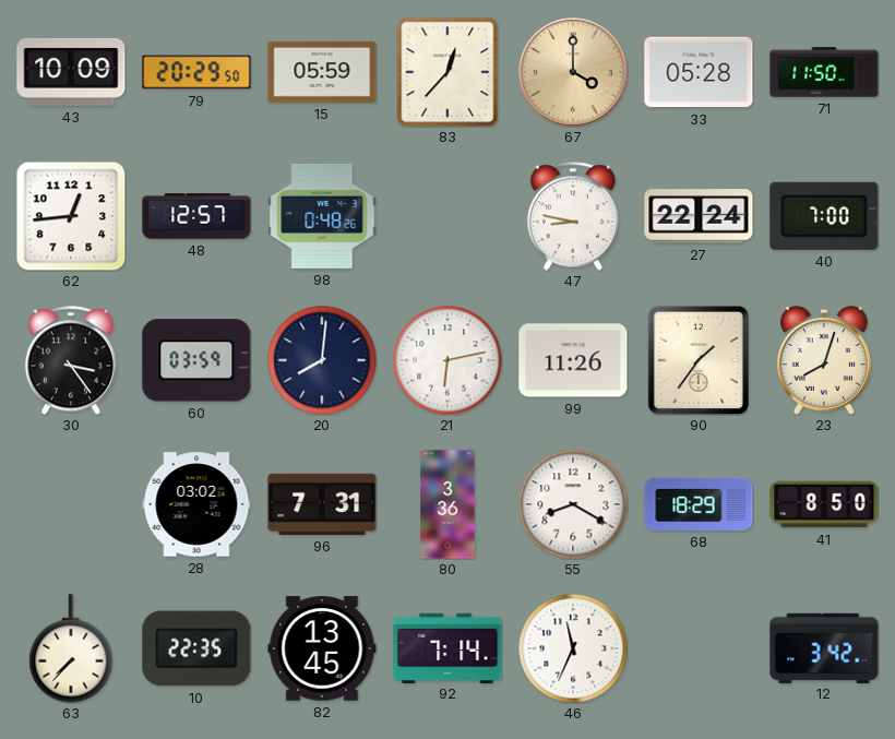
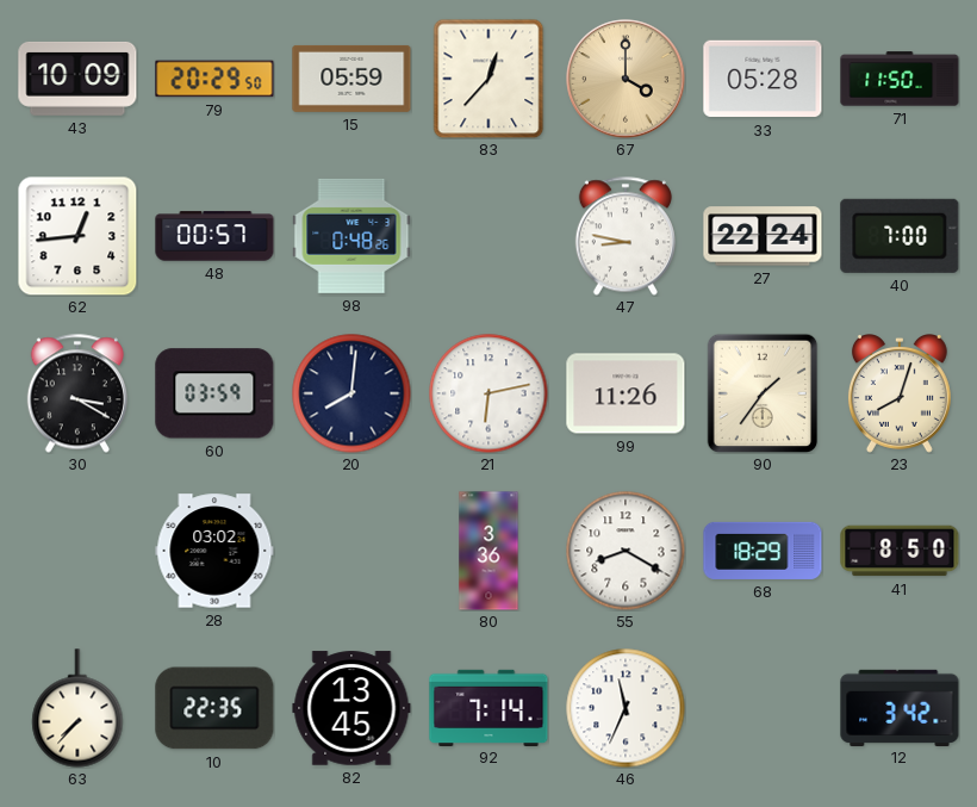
48: 12:57 -> 00:57 (214, 236)
30: 3:24 -> 3:20 (77, 393)
96: 7:31 -> none (322, 504)
